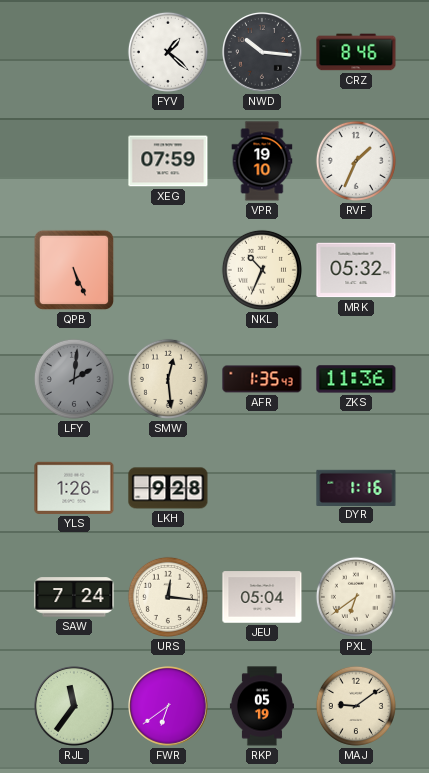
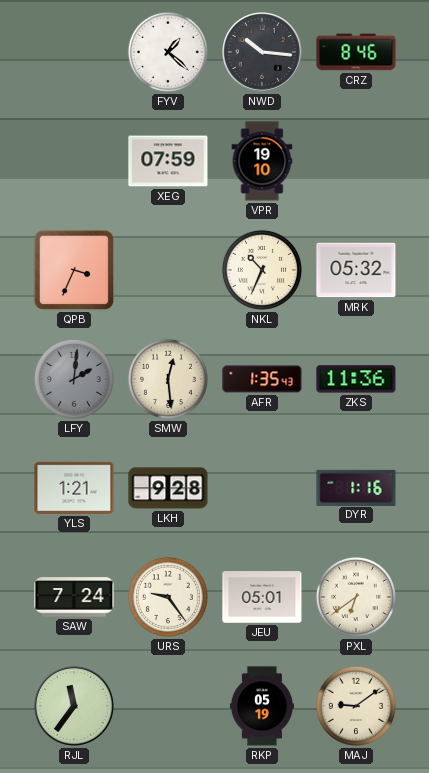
RVF: 1:34 -> none (356, 161)
QPB: 5:26 -> 3:34 (74, 270)
YLS: 1:26 -> 1:21 (74, 488)
URS: 12:16 -> 9:24 (168, 597)
JEU: 05:04 -> 05:01 (262, 597)
FWR: 6:39 -> none (169, 707)
